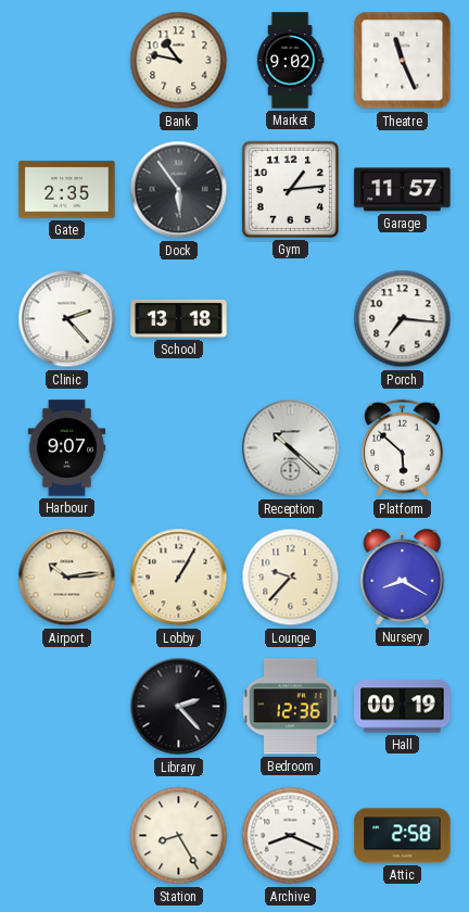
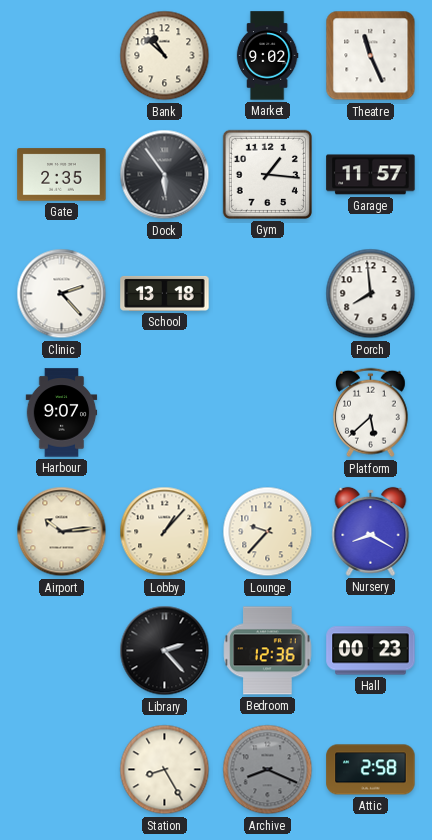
Bank: 10:47 -> 10:52 (165, 56)
Gym: 1:14 -> 1:16 (267, 174)
Porch: 7:16 -> 7:59 (371, 294)
Reception: 10:22 -> none (291, 448)
Platform: 5:52 -> 5:38 (370, 413)
Lobby: 1:05 -> 1:07 (165, 532)
Hall: 00:19 -> 00:23 (371, 651)
Archive dial: white -> grey (268, 770)
